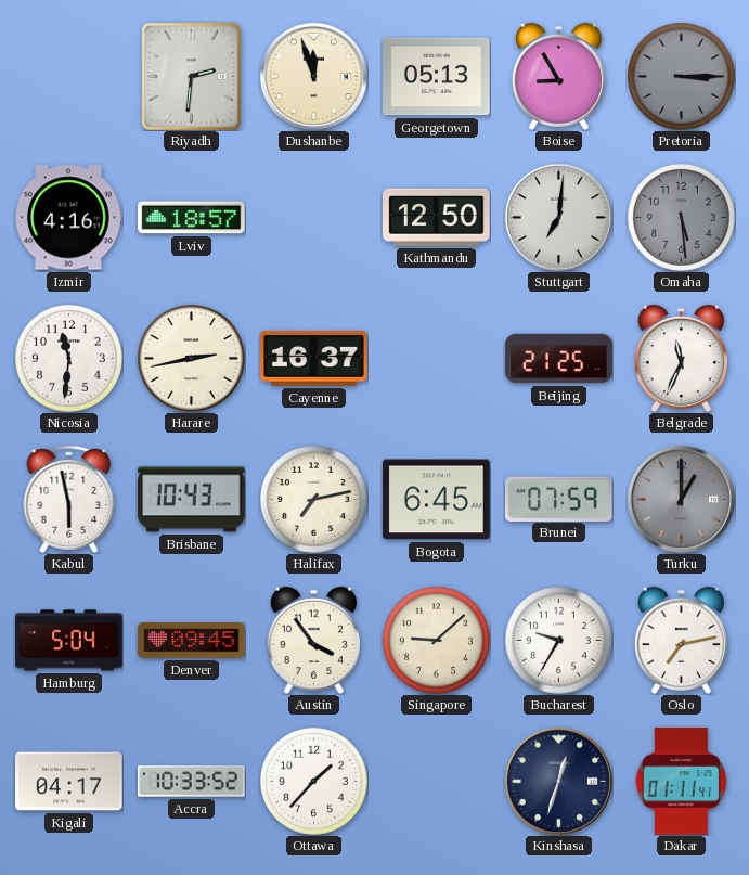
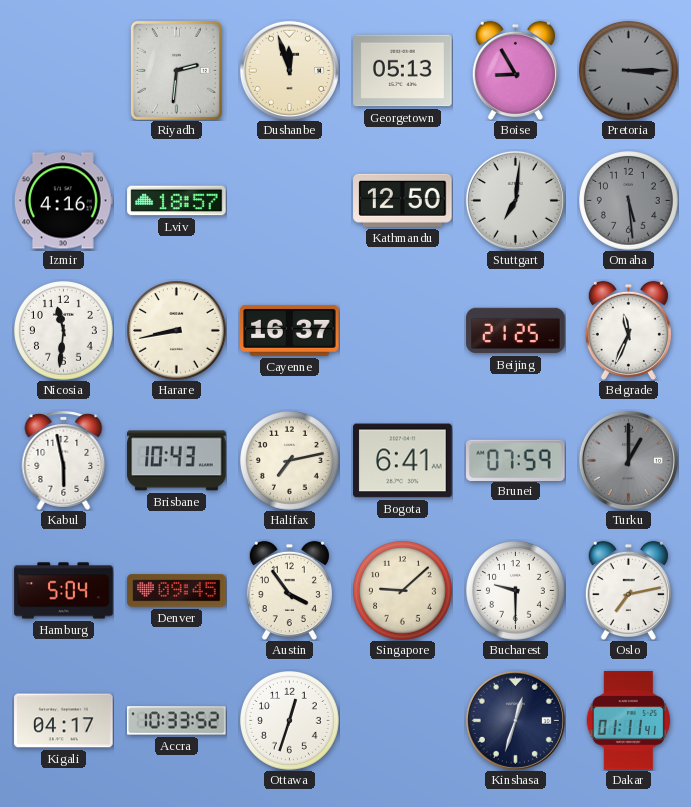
Harare: 2:43 -> 8:43 (177, 331)
Bogota: 6:45 -> 6:41 (403, 461)
Bucharest: 9:35 -> 9:30 (516, 591)
Ottawa: 1:37 -> 12:33 (290, 721)
